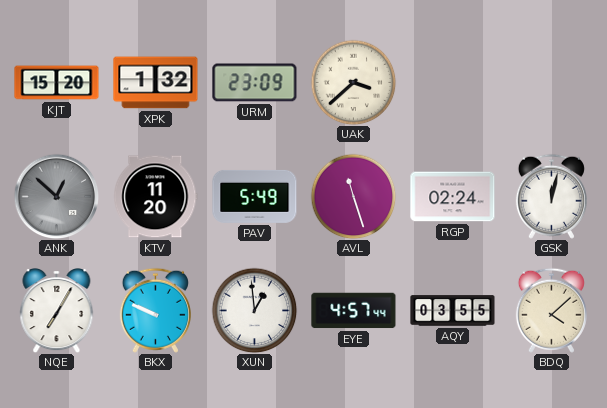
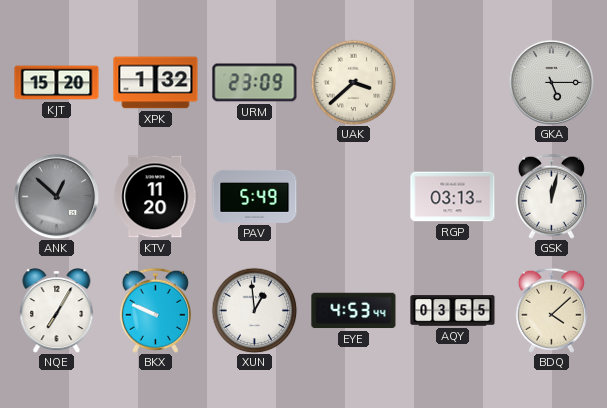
GKA: none -> 5:15 (551, 82)
AVL: 11:27 -> none (353, 196)
RGP: 02:24 -> 03:13 (453, 197)
EYE: 4:57 -> 4:53 (354, 311)
